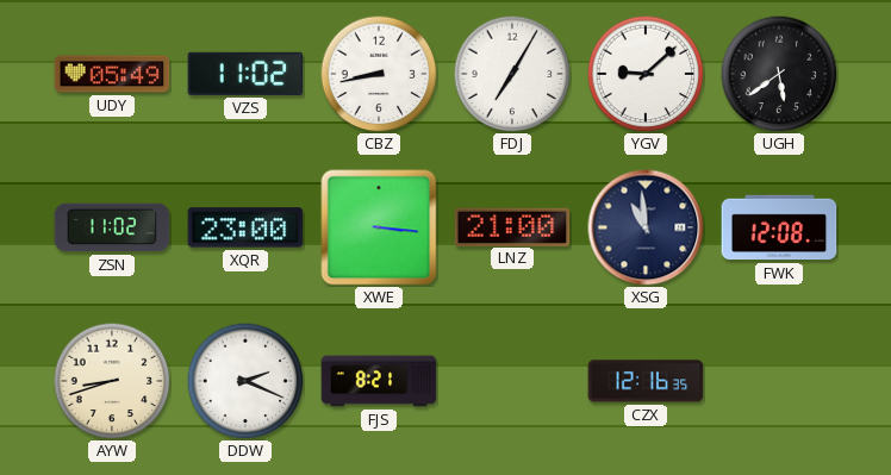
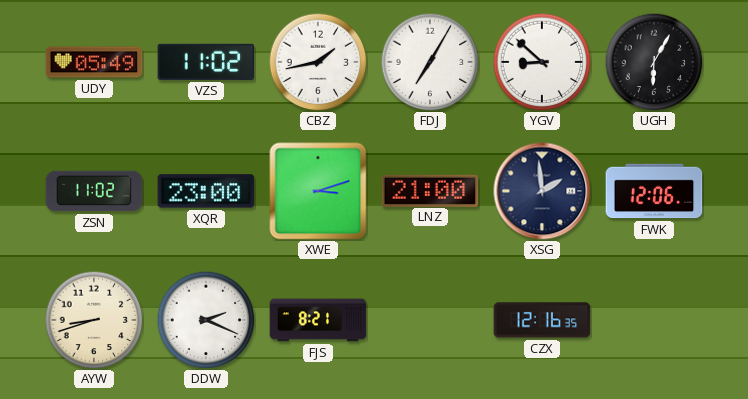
CBZ: 8:43 -> 1:43 (318, 62)
YGV: 9:08 -> 8:52 (542, 62)
UGH: 5:39 -> 6:05 (654, 62)
XWE: 3:16 -> 3:12 (318, 191)
XSG: 10:59 -> 1:59 (542, 191)
FWK: 12:08 -> 12:06 (654, 191)
